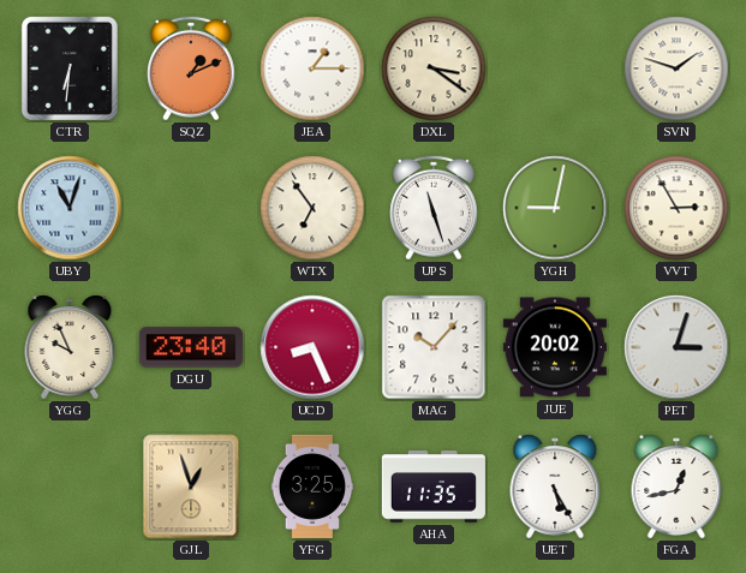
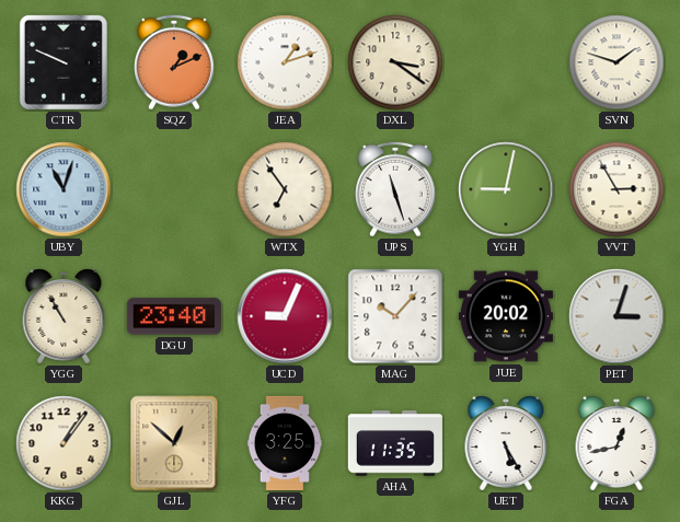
CTR: 6:31 -> 9:49 (64, 62)
JEA: 1:15 -> 1:12 (285, 62)
YGG: 9:56 -> 10:55 (64, 316)
UCD: 8:26 -> 9:04 (285, 316)
KKG: none -> 1:06 (64, 443)
GJL: 12:57 -> 12:52 (174, 443)
